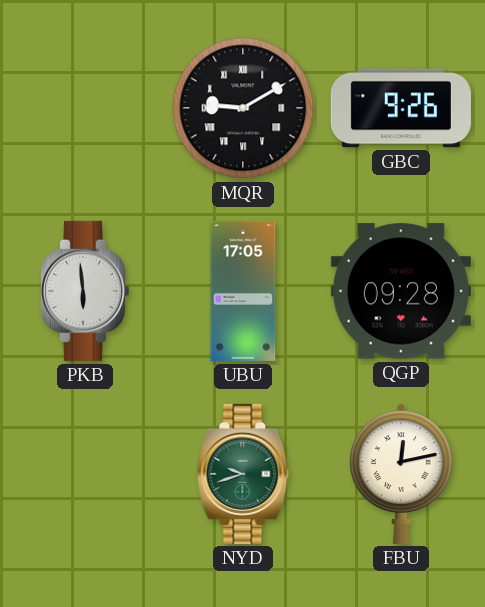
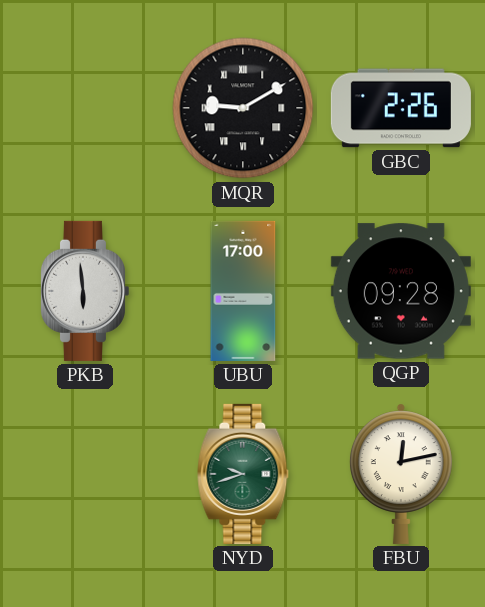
GBC: 9:26 -> 2:26 (401, 108)
UBU: 17:05 -> 17:00 (243, 291)
